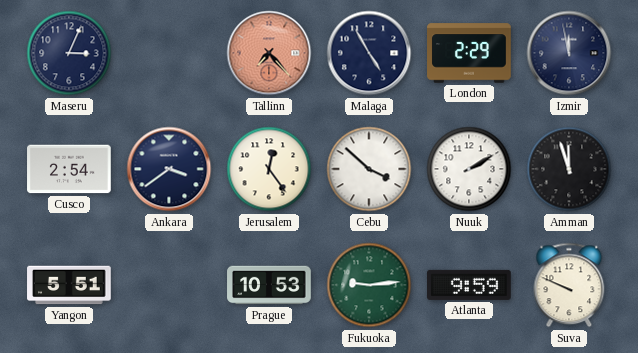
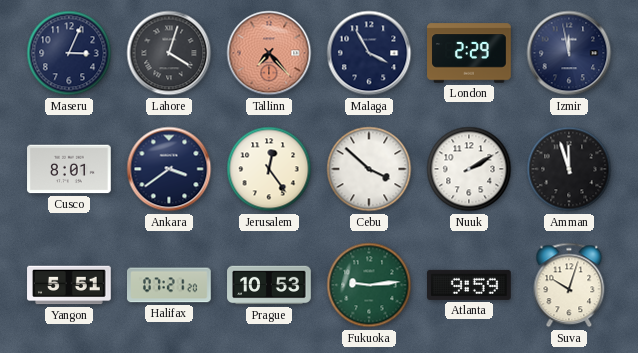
Lahore: none -> 4:03 (169, 53)
Malaga: 4:55 -> 3:55 (369, 53)
Cusco: 2:54 -> 8:01 (69, 169)
Halifax: none -> 07:21 (170, 285)
Suva: 9:49 -> 10:03 (569, 285)
